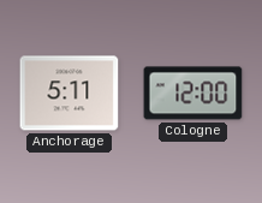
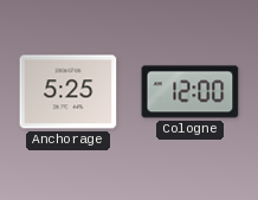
Anchorage: 5:11 -> 5:25 (69, 92)
